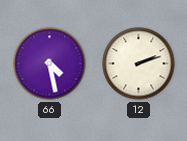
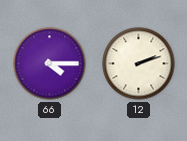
66: 4:28 -> 4:15 (50, 64)
